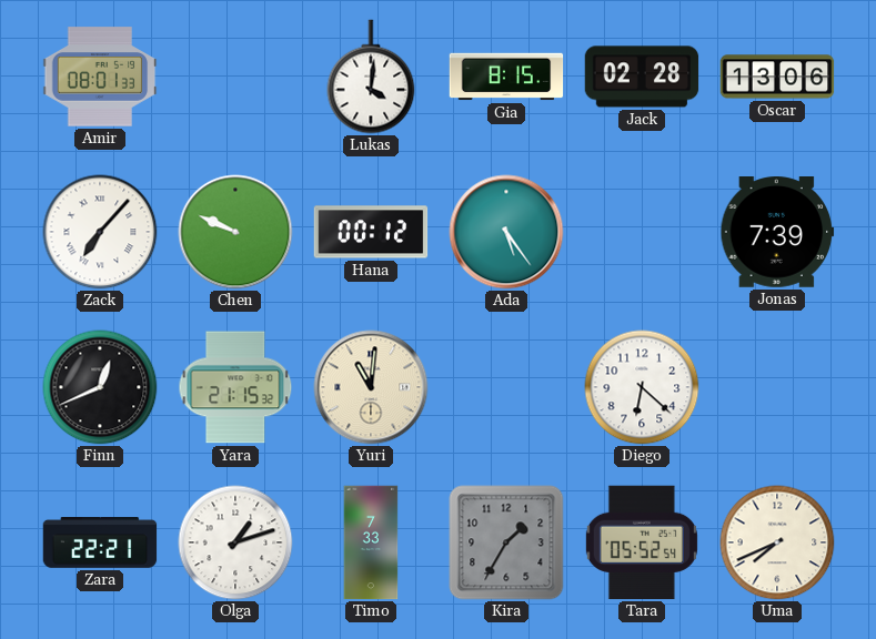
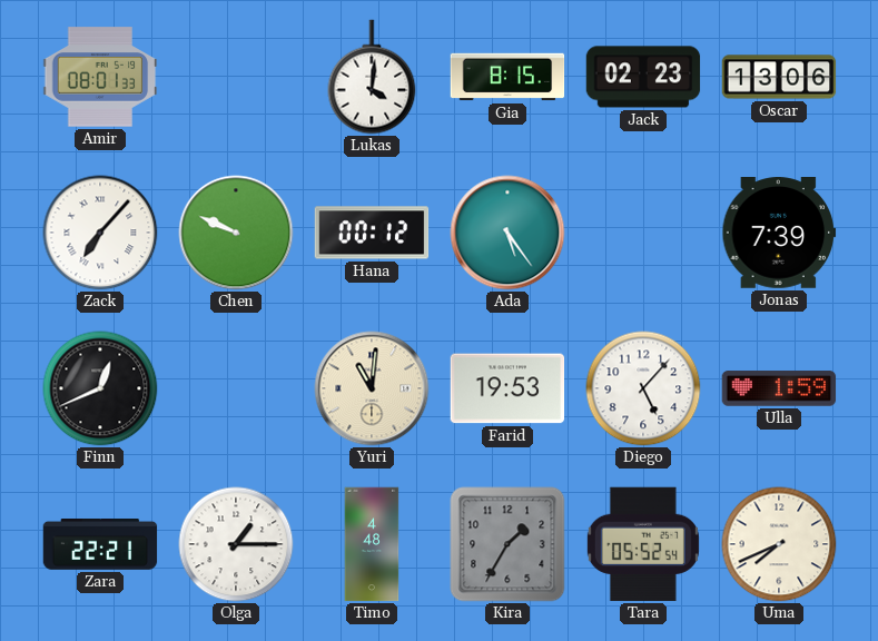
Jack: 02:28 -> 02:23 (643, 77)
Yara: 21:15 -> none (235, 387)
Farid: none -> 19:53 (507, 388)
Diego: 6:22 -> 5:07 (643, 388)
Ulla: none -> 1:59 (779, 388)
Olga: 1:12 -> 1:15 (236, 544)
Timo: 7:33 -> 4:48 (372, 544)
